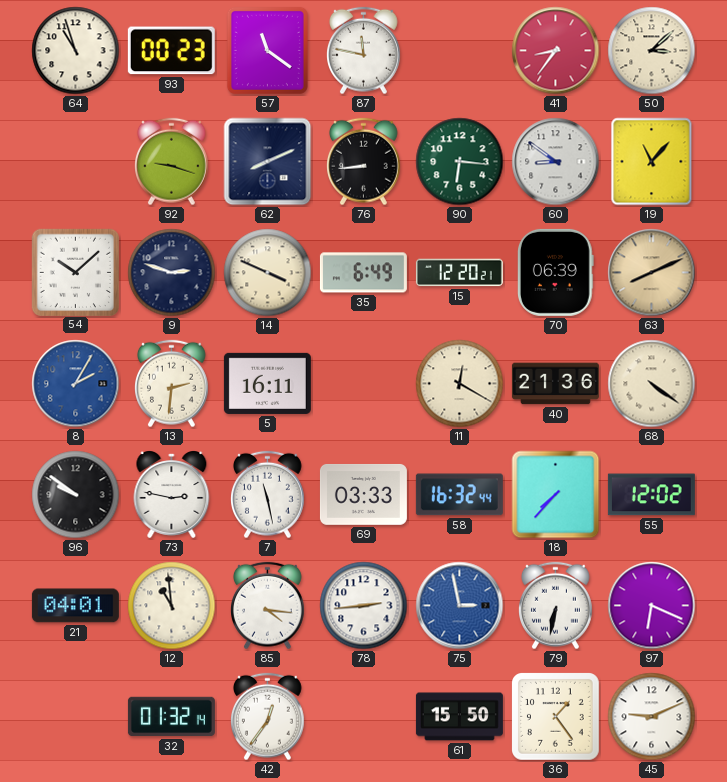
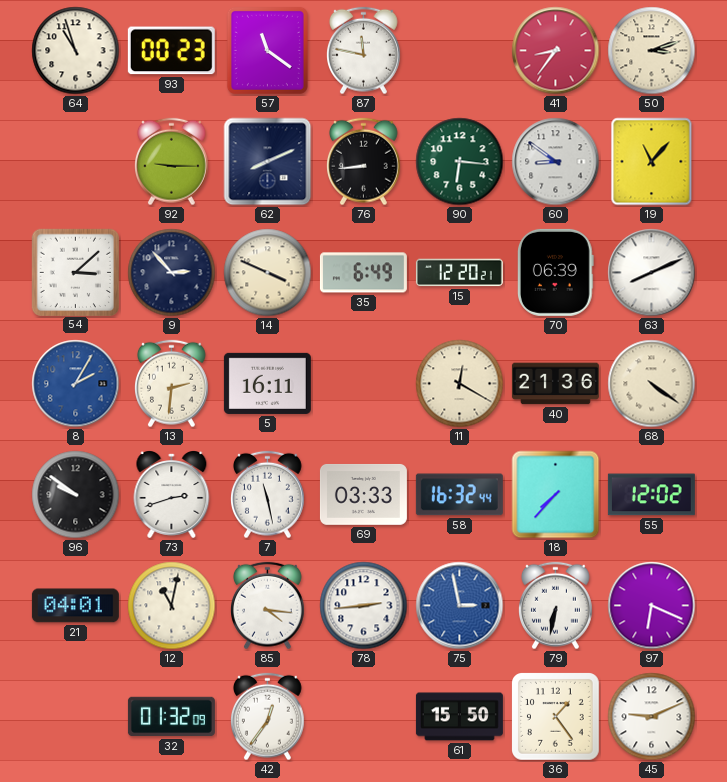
50: 3:08 -> 3:12 (652, 51)
92: 9:18 -> 9:15 (172, 162)
54: 10:08 -> 3:08 (75, 272)
9: 2:48 -> 2:53 (172, 273)
63 dial: champagne -> white (652, 273)
73: 2:47 -> 2:42 (172, 495)
12: 10:59 -> 11:02 (172, 606)
32: 01:32:14 -> 01:32:09 (171, 717)
